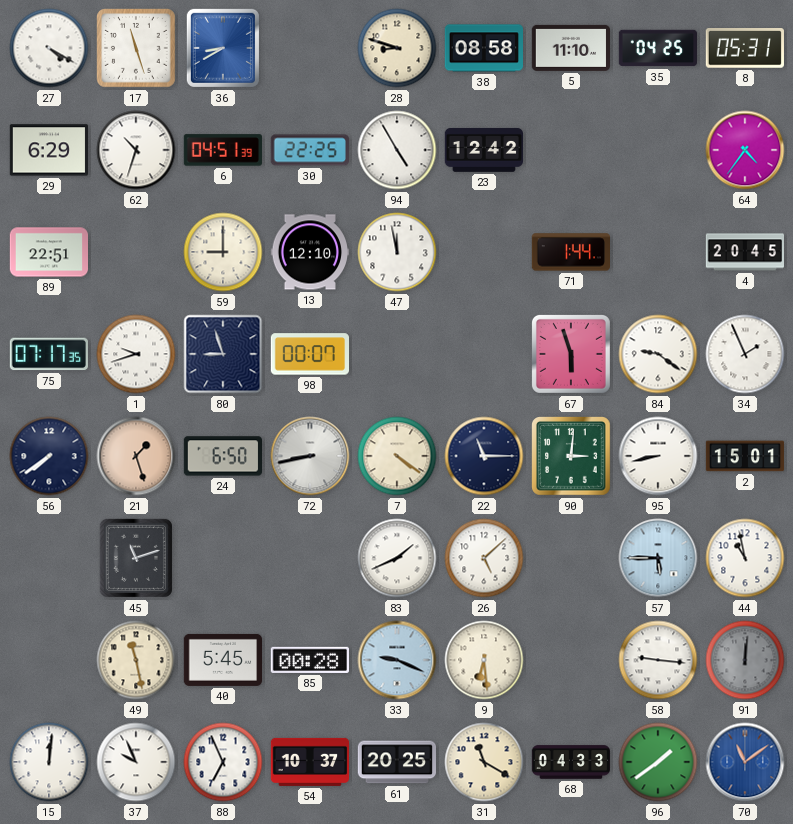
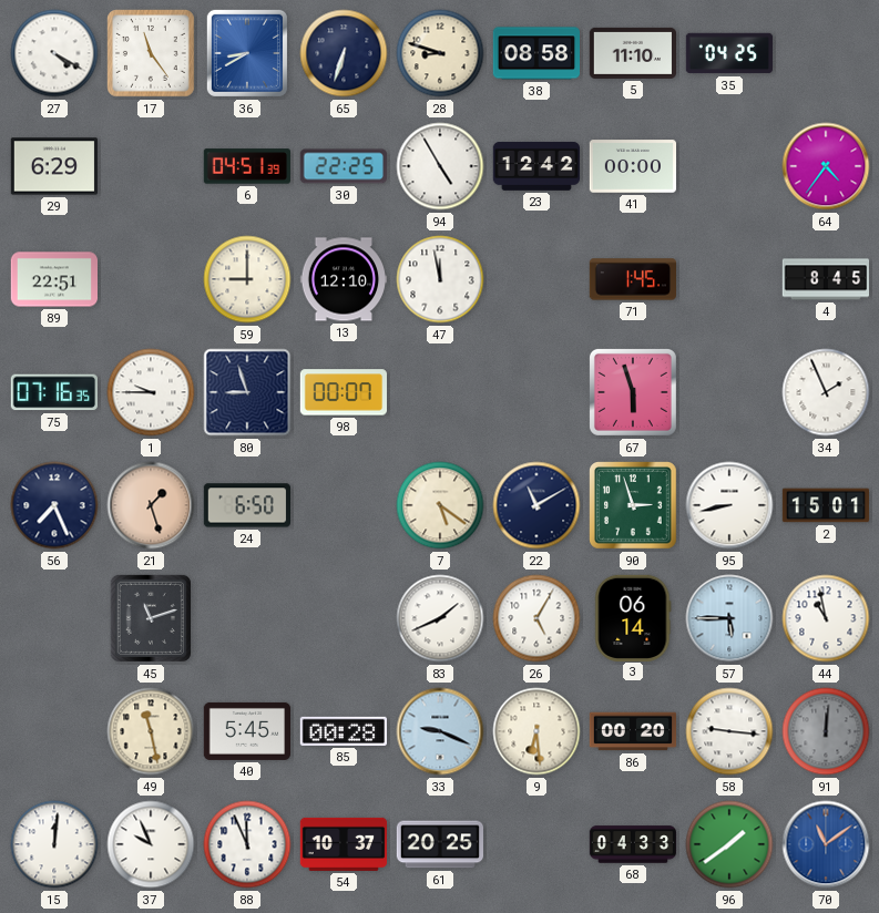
17: 11:27 -> 11:24 (152, 54)
65: none -> 6:33 (344, 53)
8: 05:31 -> none (745, 49)
62: 10:33 -> none (136, 150)
41: none -> 00:00 (632, 166)
71: 1:44 -> 1:45 (632, 279)
4: 20:45 -> 8:45 (825, 279)
75: 07:17 -> 07:16 (54, 392)
1: 9:42 -> 9:45 (151, 392)
84: 9:21 -> none (658, 354)
56: 7:39 -> 7:26 (54, 505)
72: 8:43 -> none (310, 456)
7: 4:21 -> 5:21 (440, 505)
22: 11:15 -> 11:10 (536, 505)
90: 3:01 -> 2:57 (634, 506)
26: 5:08 -> 5:05 (536, 618)
3: none -> 06:14 (633, 617)
86: none -> 00:20 (633, 731)
88: 6:56 -> 11:56 (247, 844)
31: 11:20 -> none (484, 762)
